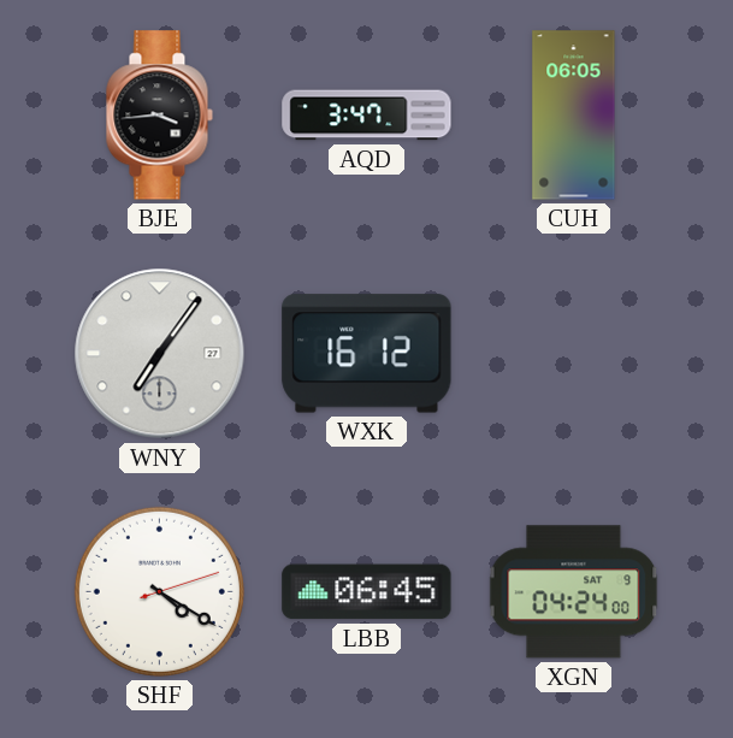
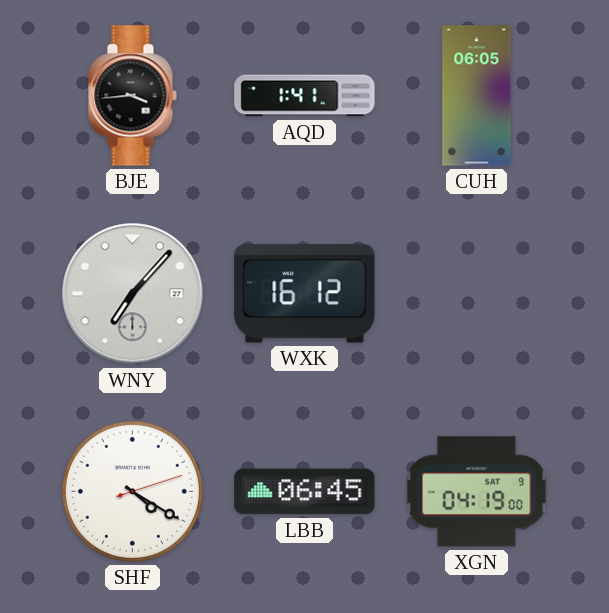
AQD: 3:47 -> 1:41 (305, 96)
WNY: 7:06 -> 7:07 (133, 294)
XGN: 04:24 -> 04:19 (477, 492)
